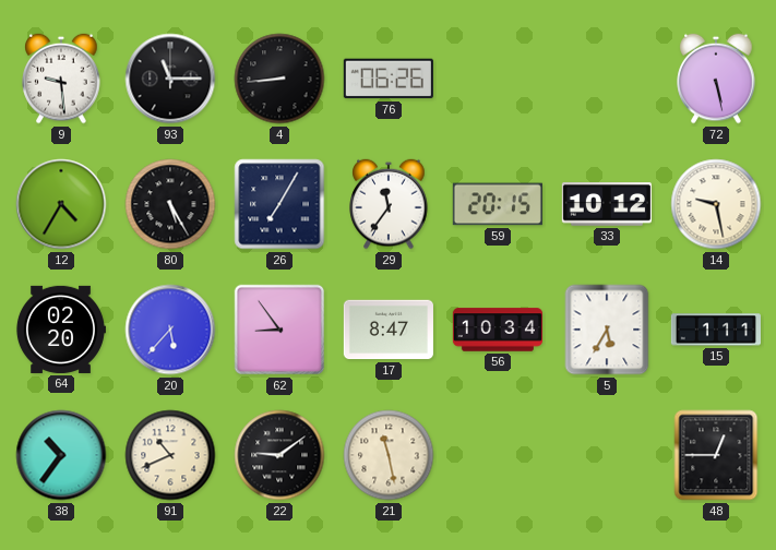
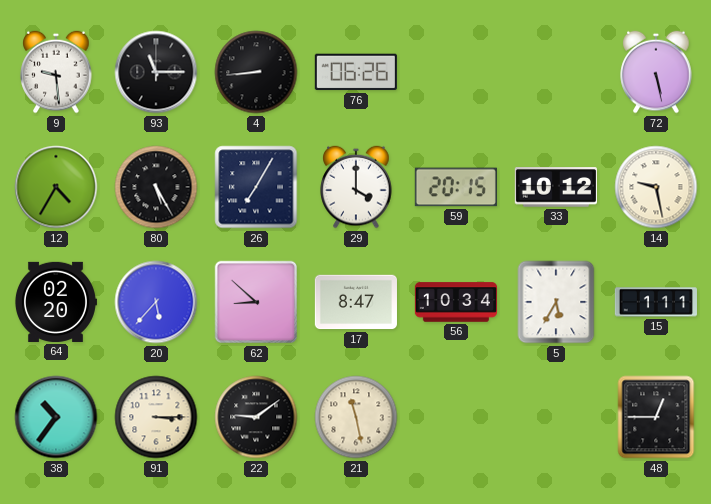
29: 11:36 -> 4:00 (356, 187)
62: 8:54 -> 8:52 (256, 302)
91: 10:41 -> 3:15 (156, 417)
